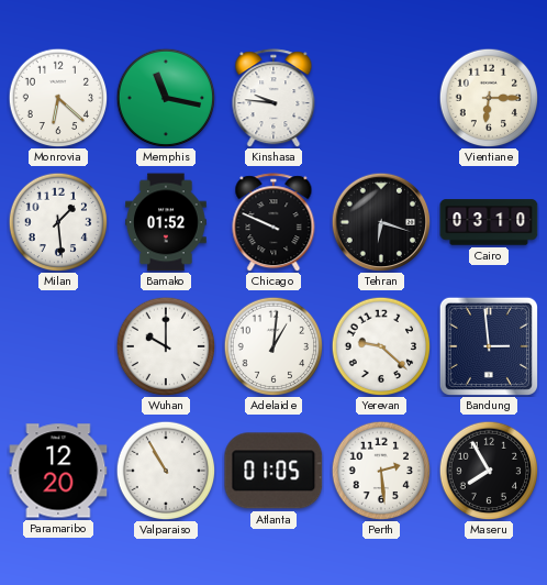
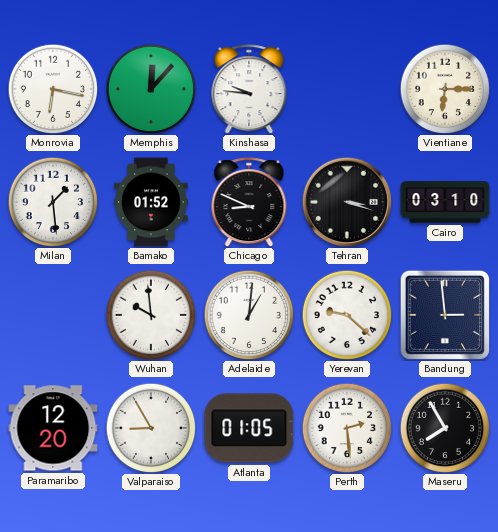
Monrovia: 6:22 -> 6:17 (53, 89)
Memphis: 11:17 -> 12:07 (151, 89)
Chicago: 9:49 -> 8:49 (249, 202)
Tehran: 6:18 -> 3:18 (347, 202)
Wuhan: 10:00 -> 9:59 (151, 315)
Valparaiso: 10:55 -> 8:55 (151, 428)
